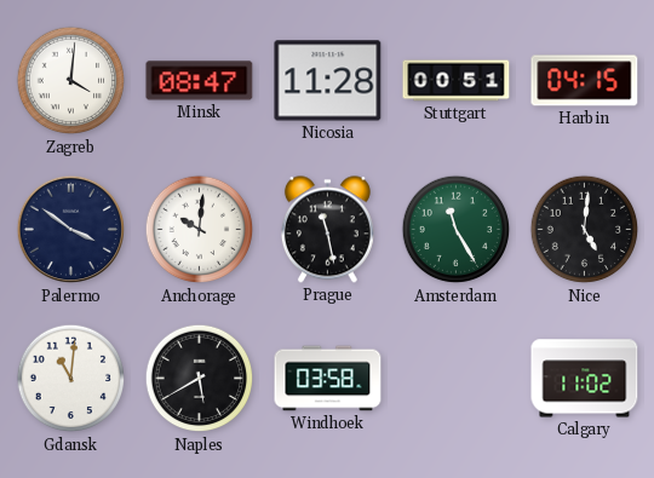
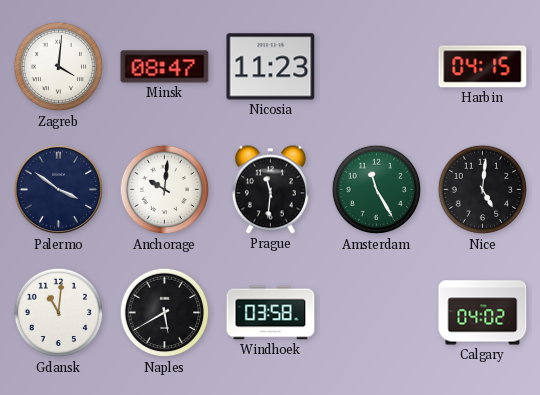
Nicosia: 11:28 -> 11:23 (271, 67)
Stuttgart: 00:51 -> none (457, 81)
Prague: 11:28 -> 11:31 (270, 190)
Calgary: 11:02 -> 04:02 (483, 313)
